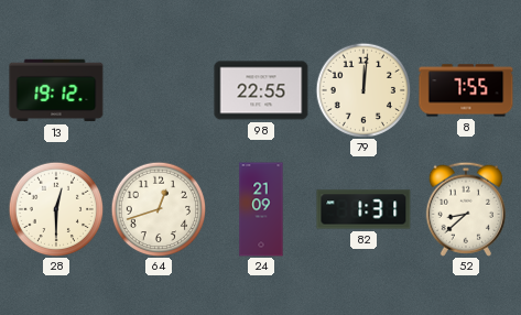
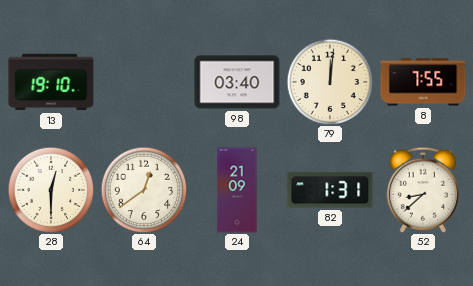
13: 19:12 -> 19:10 (51, 82)
98: 22:55 -> 03:40 (237, 82)
64: 12:42 -> 12:39 (144, 190)
